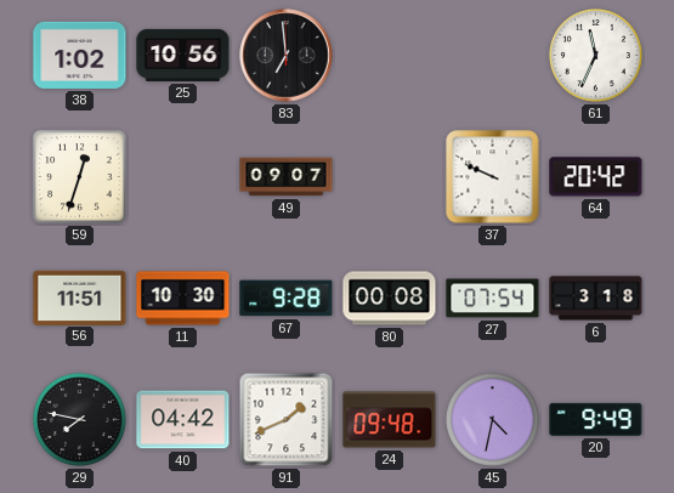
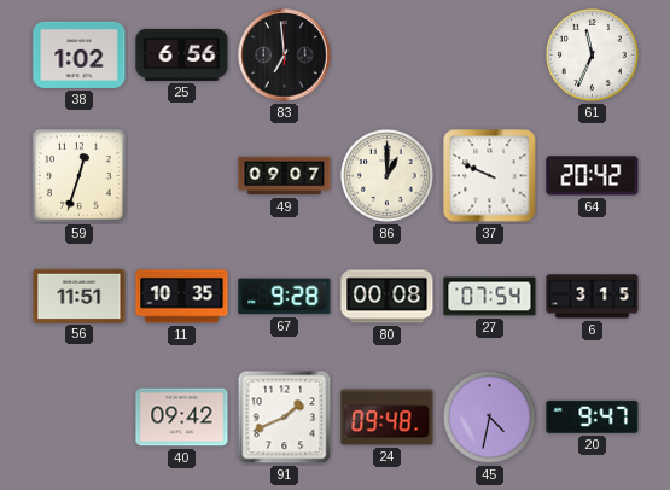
25: 10:56 -> 6:56 (182, 54)
86: none -> 1:00 (386, 175)
11: 10:30 -> 10:35 (182, 297)
6: 3:18 -> 3:15 (593, 297)
29: 7:47 -> none (79, 419)
40: 04:42 -> 09:42 (182, 418)
20: 9:49 -> 9:47 (593, 416)
